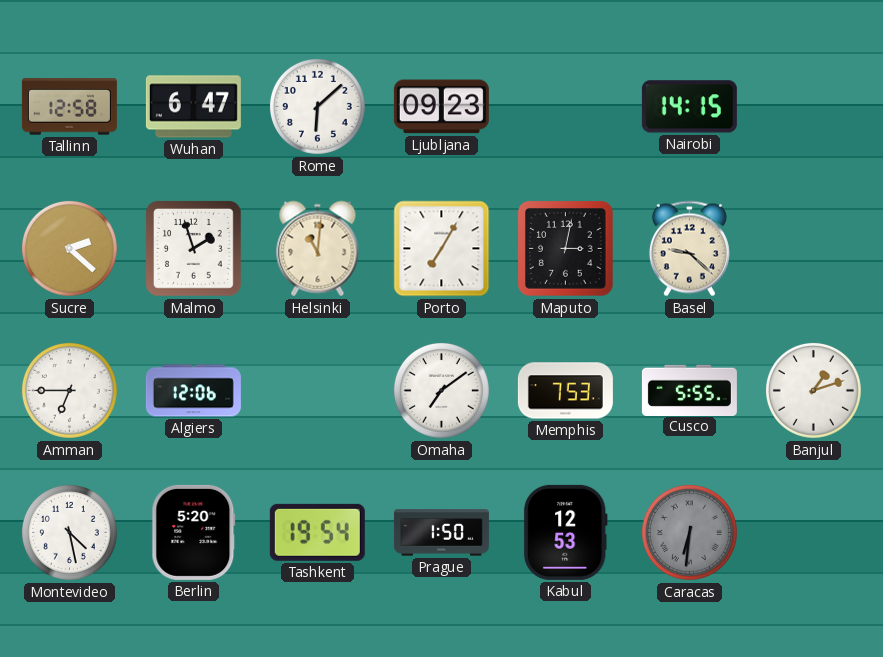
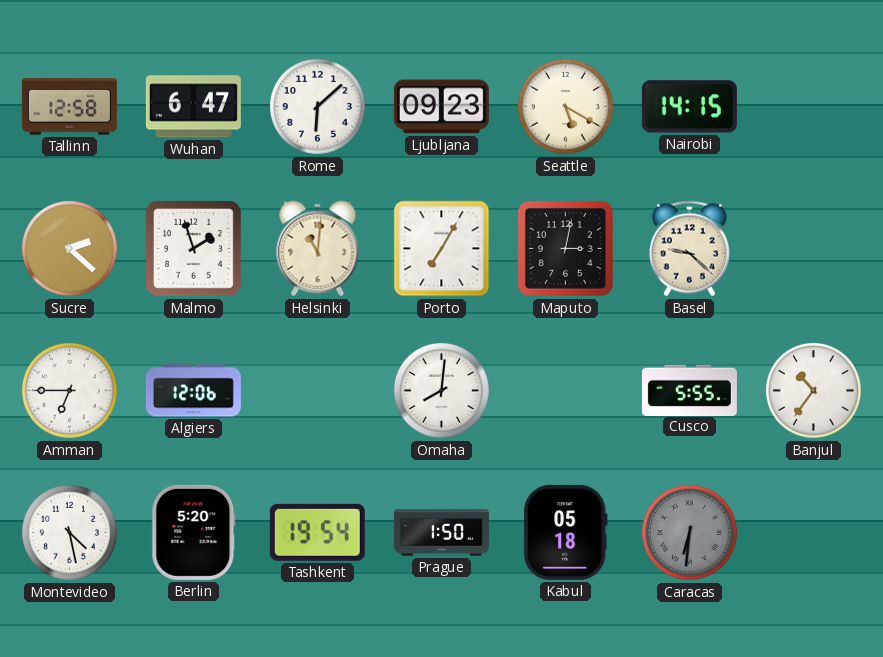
Seattle: none -> 5:20 (565, 106)
Omaha: 7:09 -> 8:01 (441, 390)
Memphis: 7:53 -> none (565, 391)
Banjul: 1:12 -> 10:36 (813, 390)
Kabul: 12:53 -> 05:18 (565, 532)
